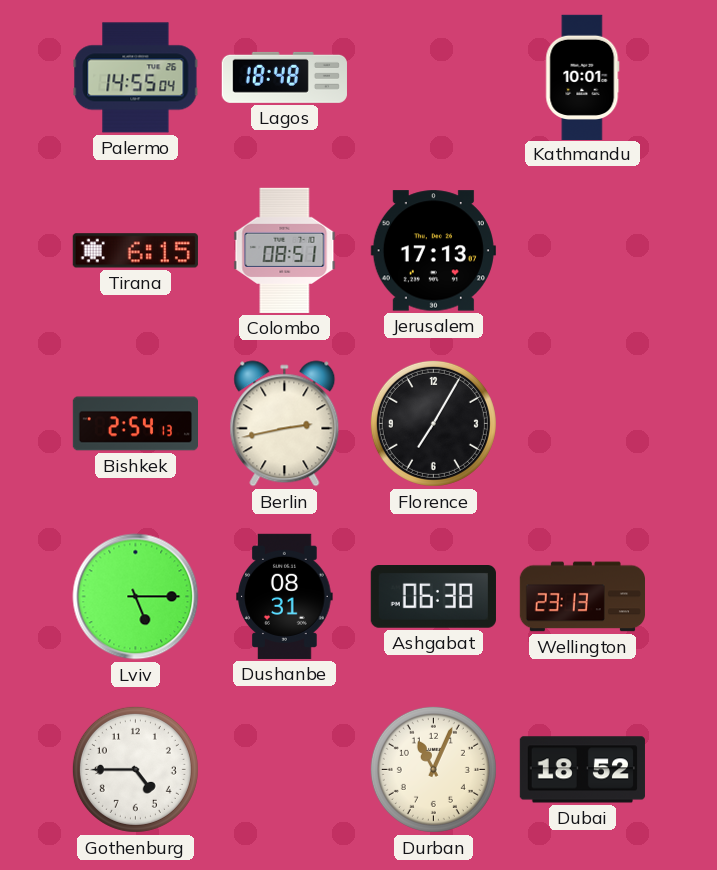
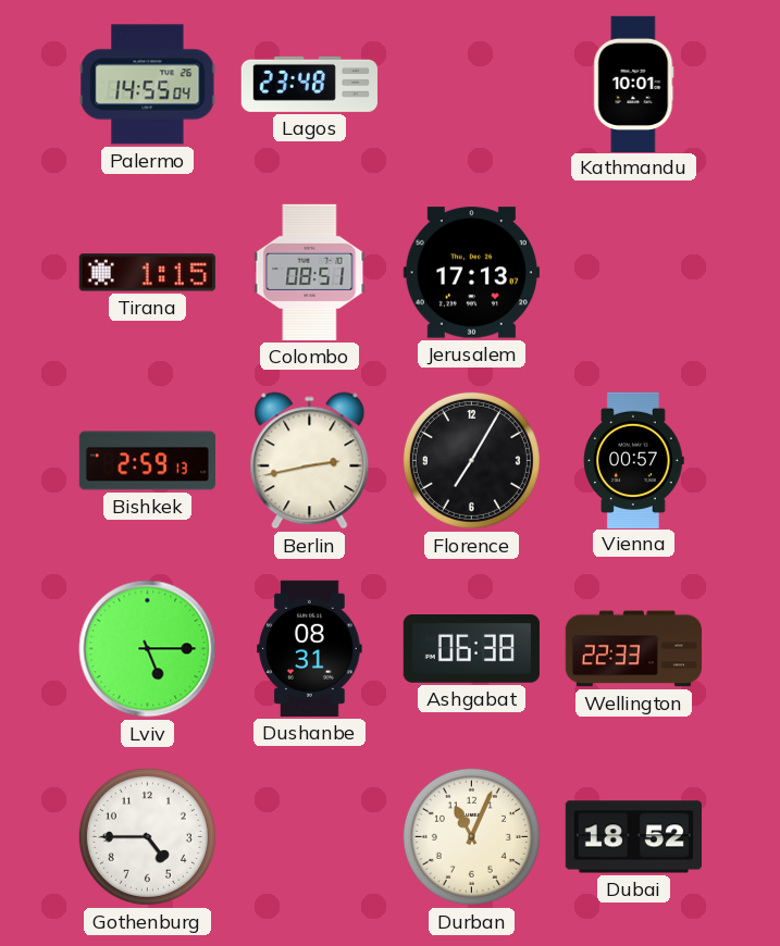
Lagos: 18:48 -> 23:48 (309, 84)
Tirana: 6:15 -> 1:15 (147, 273)
Bishkek: 2:54 -> 2:59 (147, 461)
Vienna: none -> 00:57 (634, 460)
Wellington: 23:13 -> 22:33 (633, 649)
